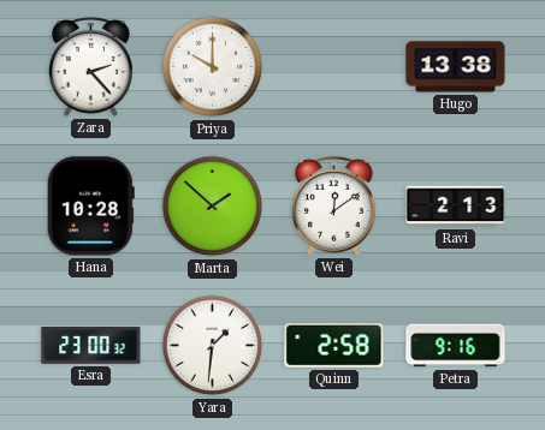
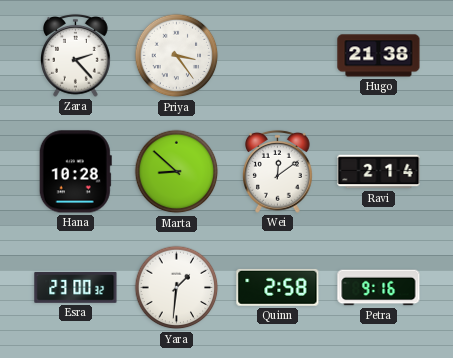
Priya: 10:00 -> 3:24 (177, 56)
Hugo: 13:38 -> 21:38 (379, 56)
Marta: 1:52 -> 8:52 (177, 172)
Ravi: 2:13 -> 2:14 (379, 172)
